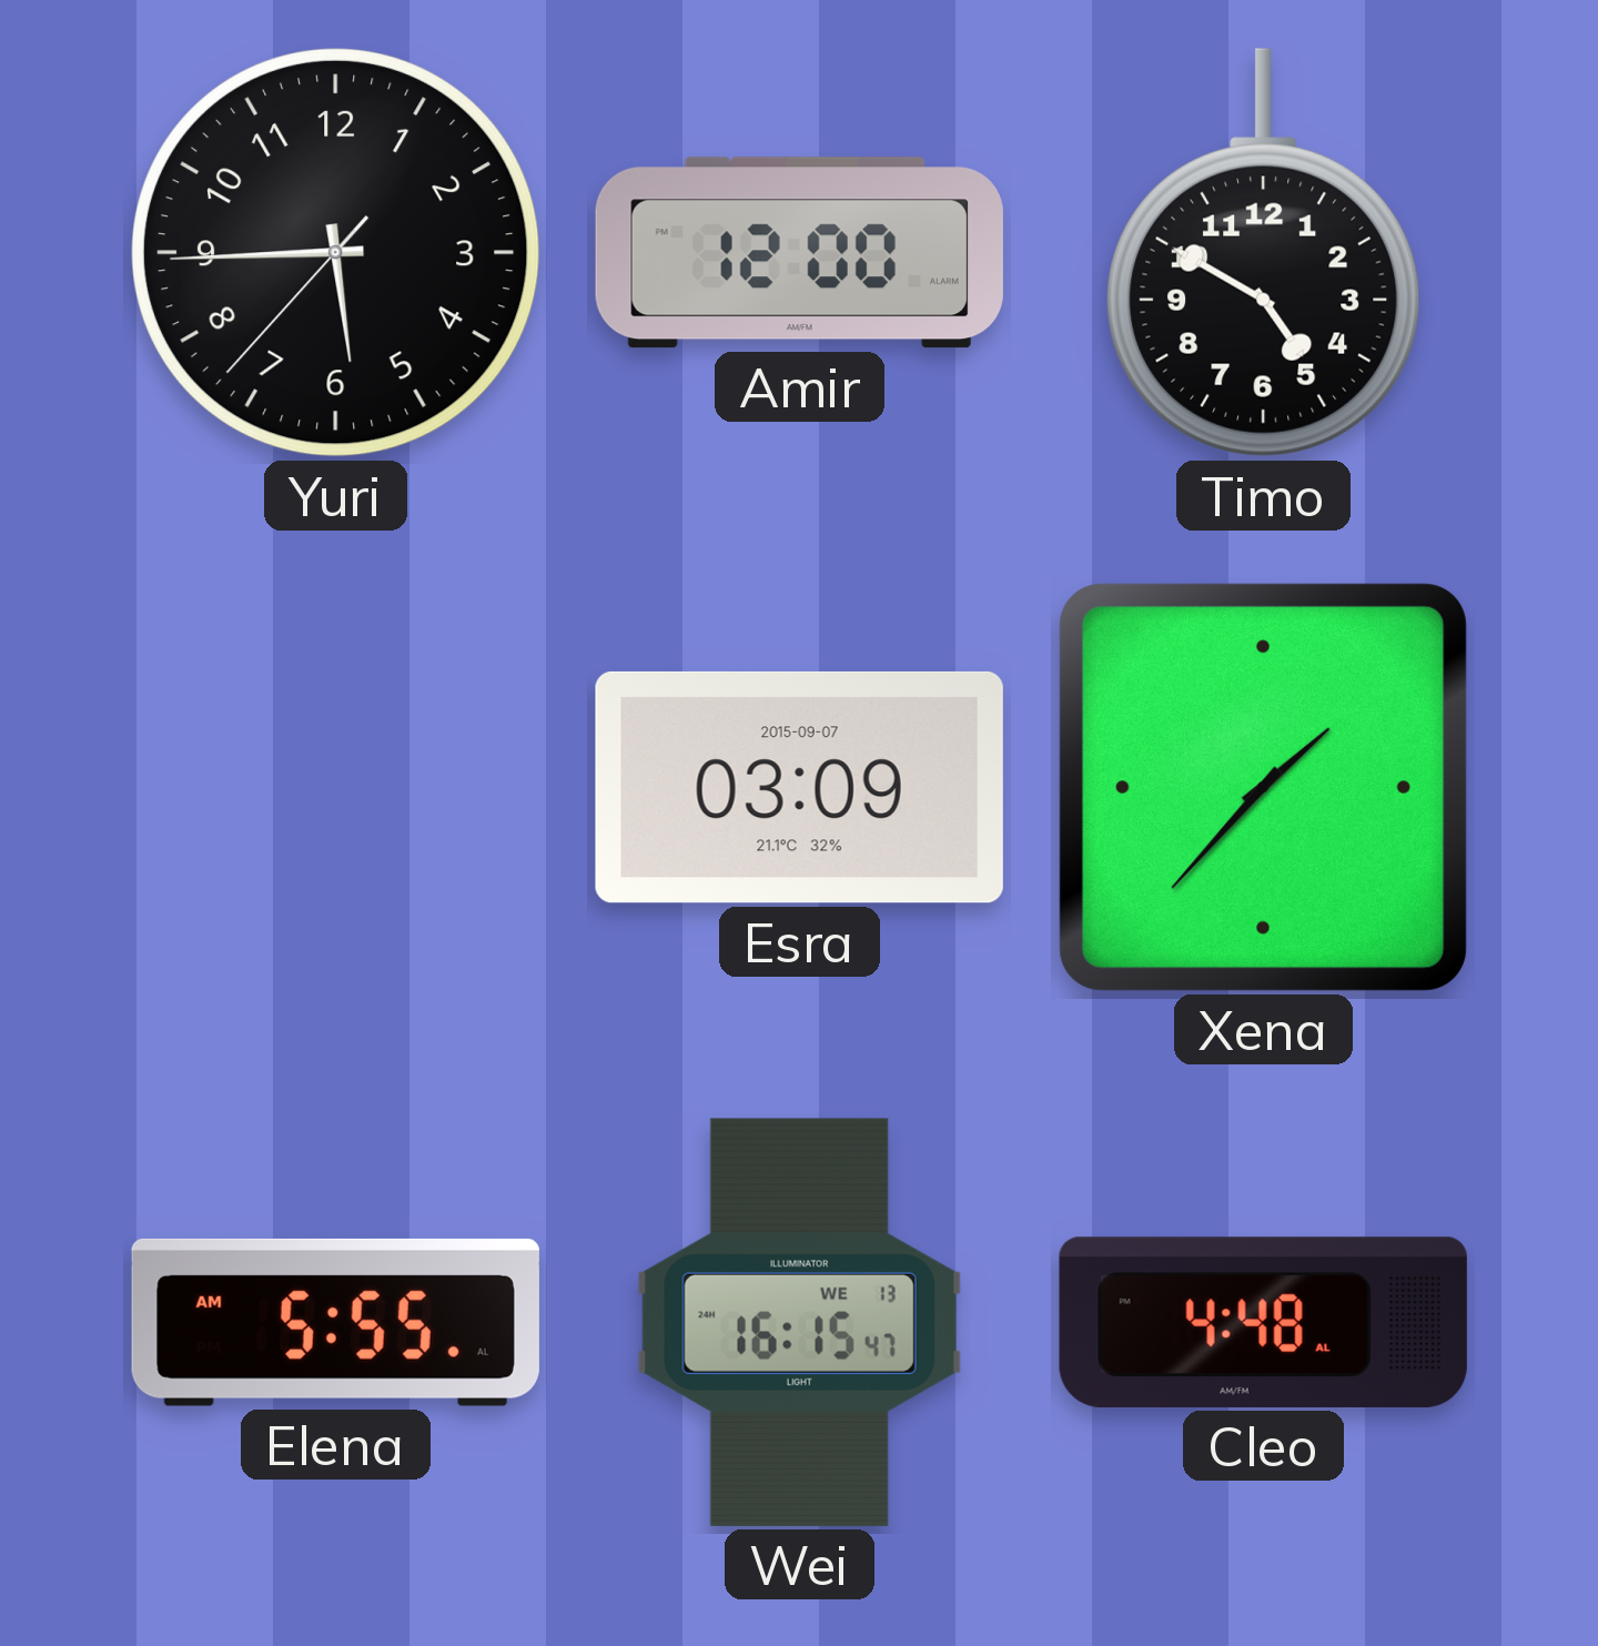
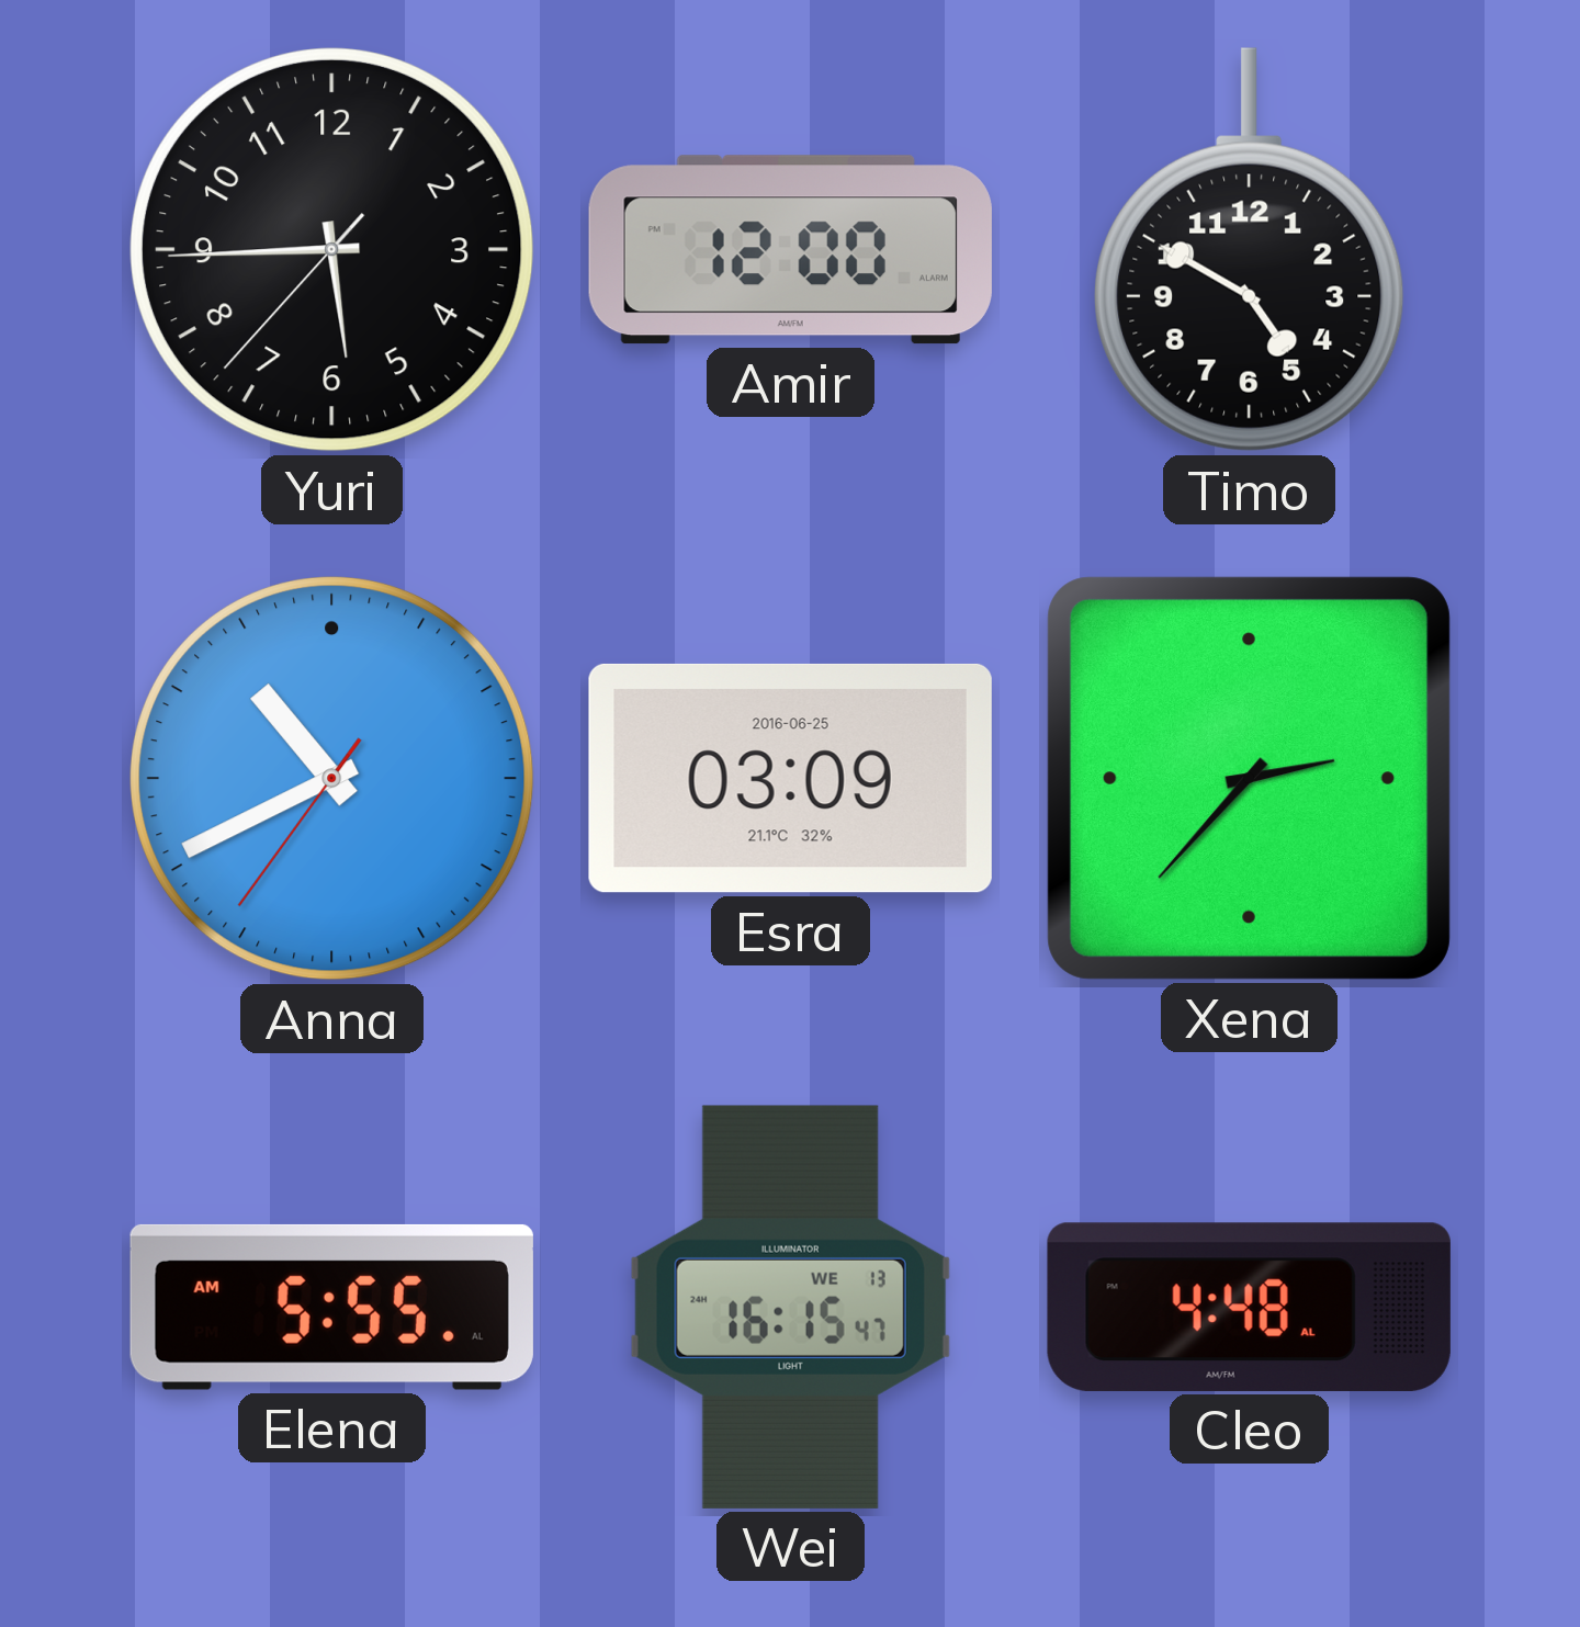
Anna: none -> 10:40 (332, 779)
Esra date: 2015-09-07 -> 2016-06-25 (790, 778)
Xena: 1:37 -> 2:37 (1249, 778)
